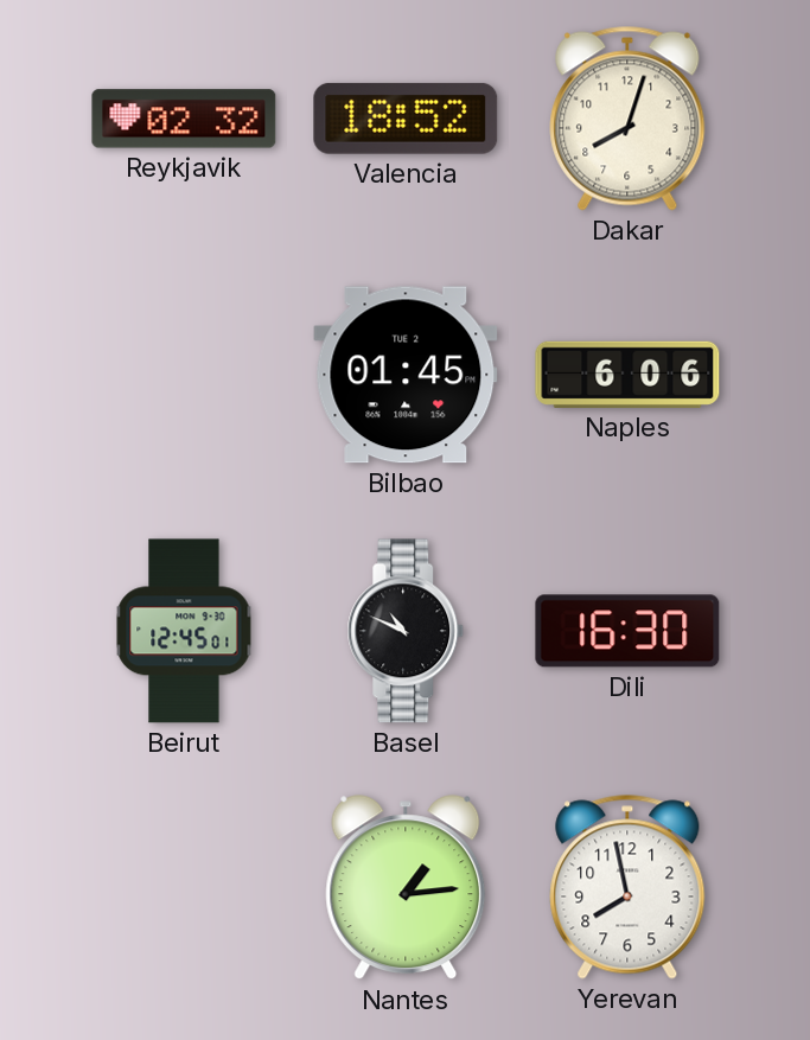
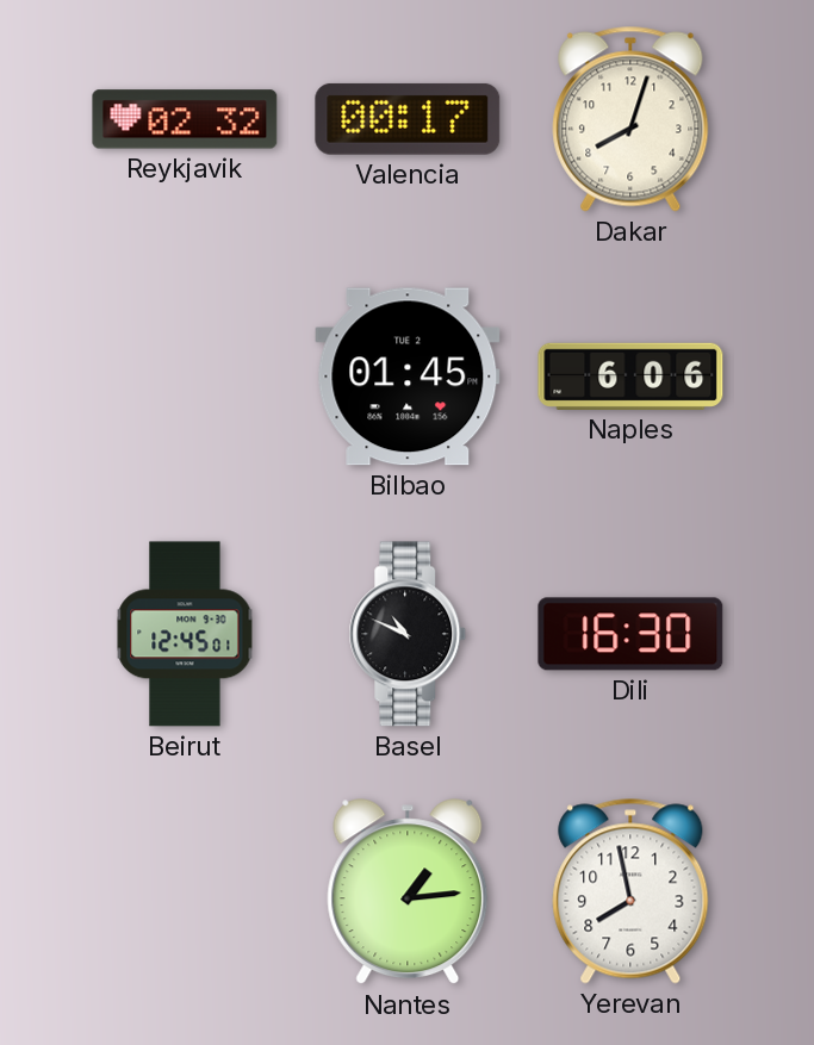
Valencia: 18:52 -> 00:17 (408, 119)
